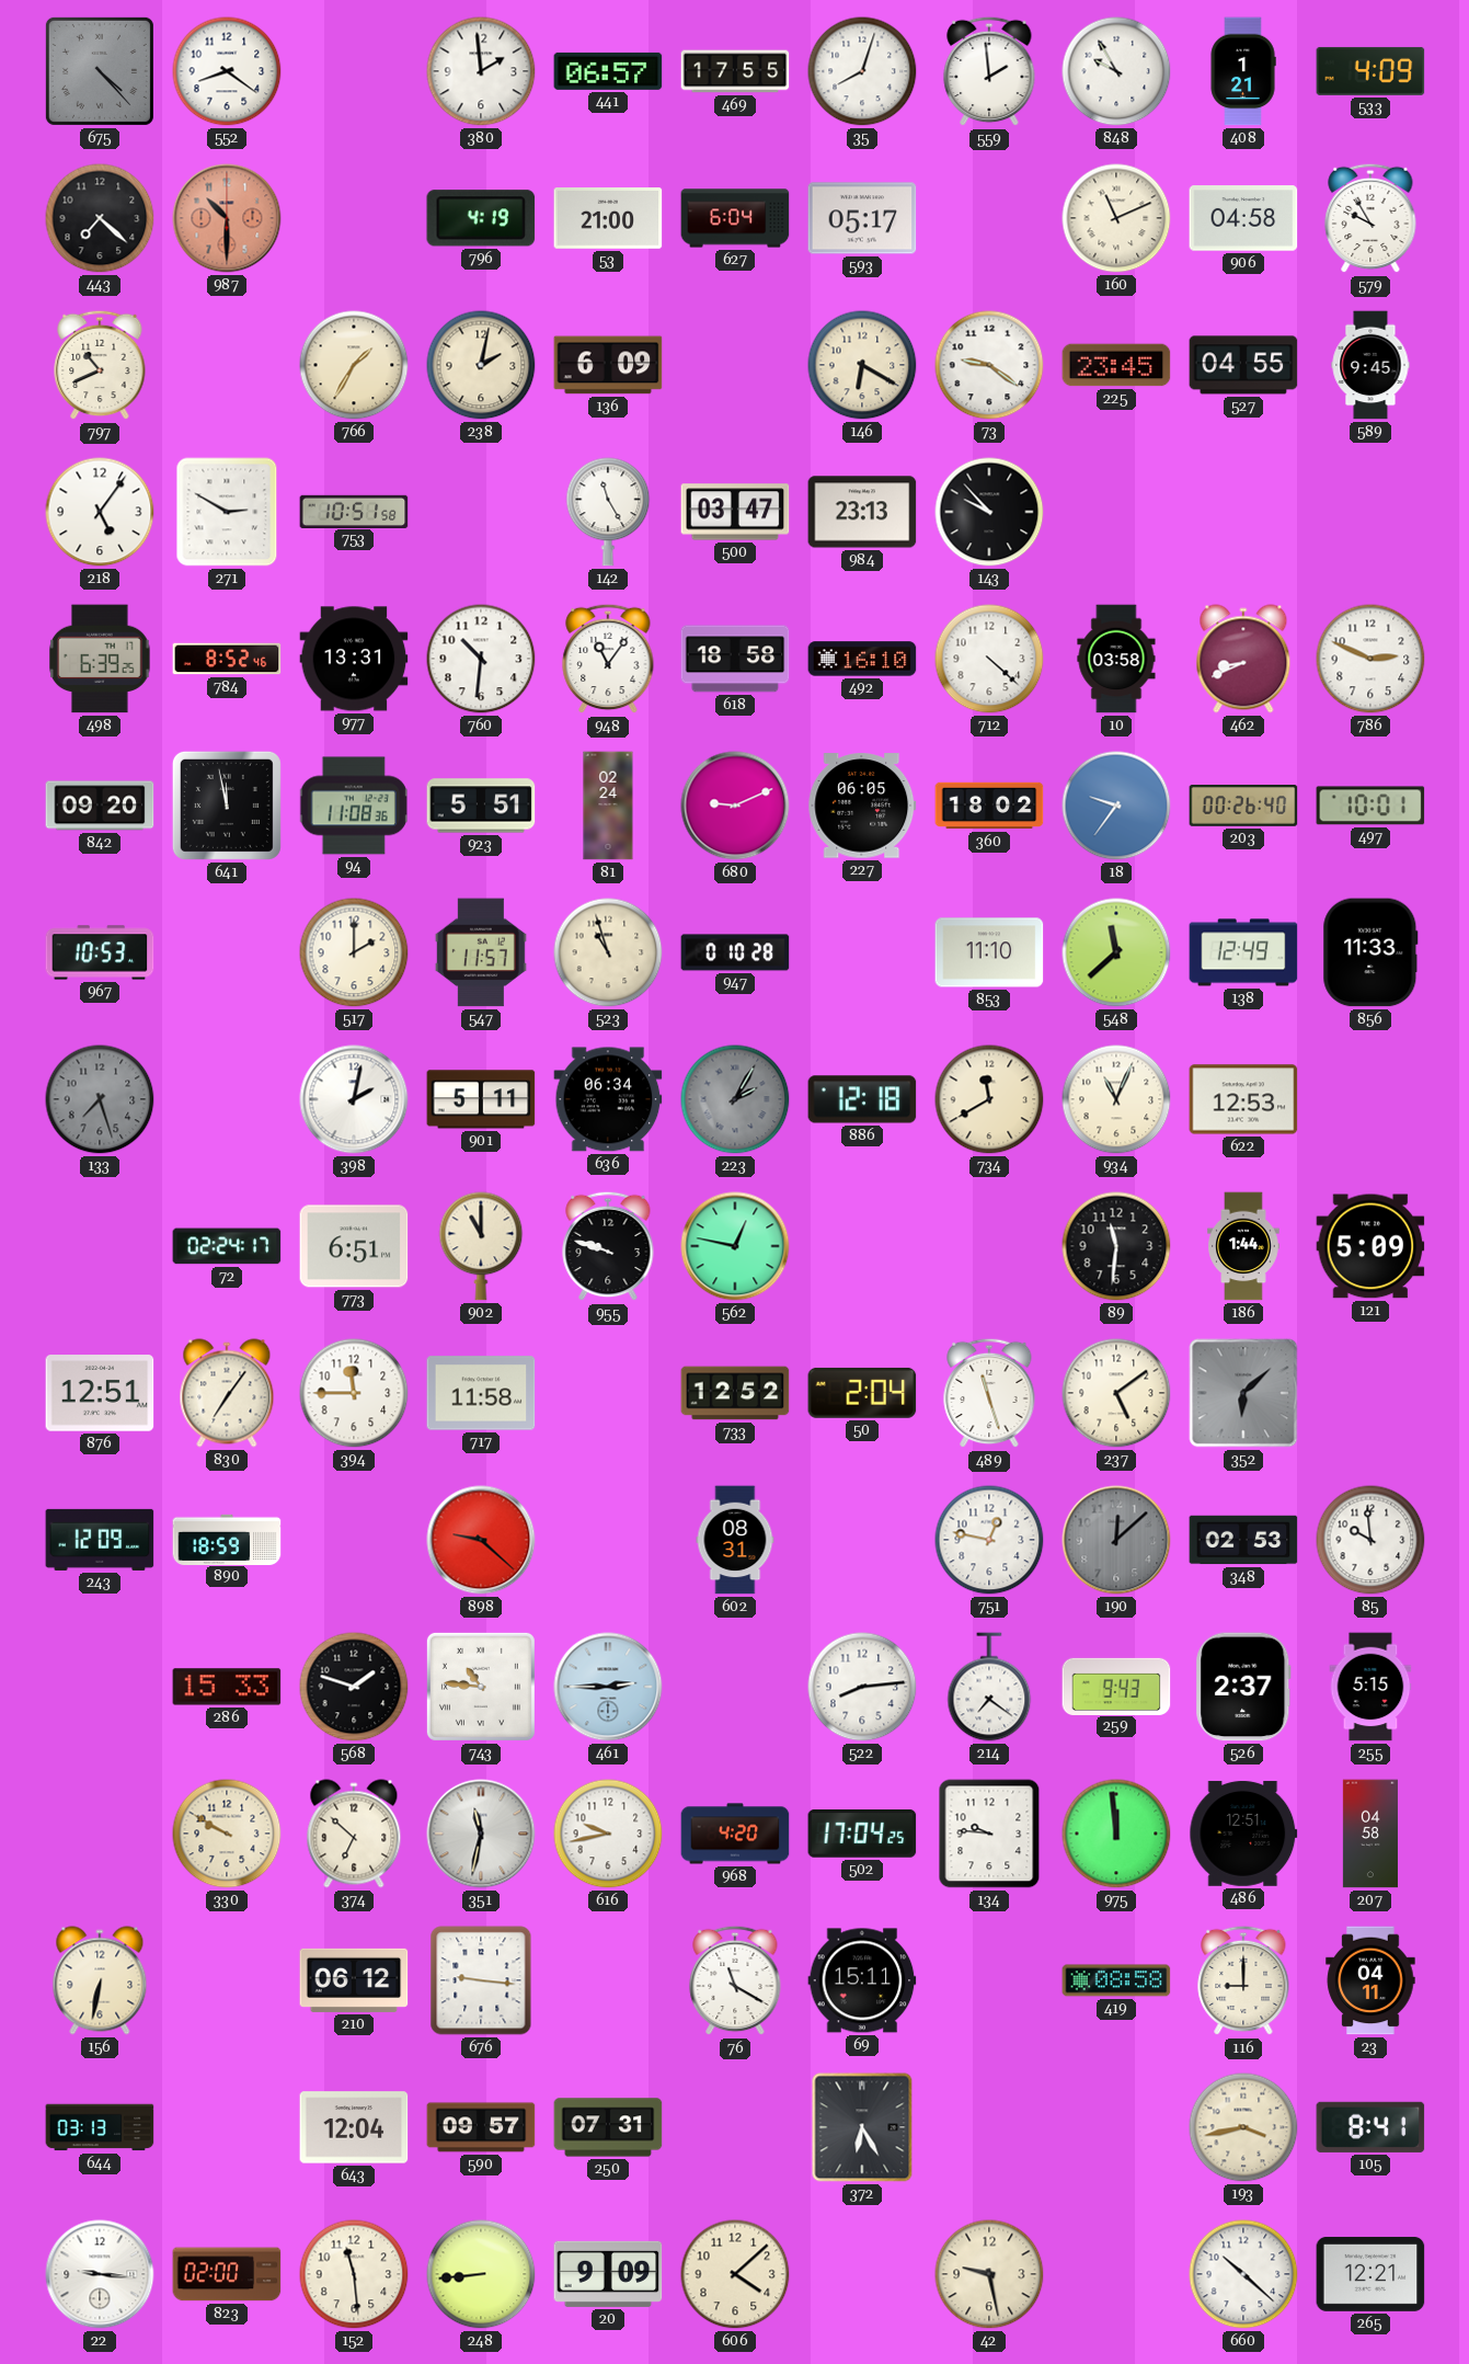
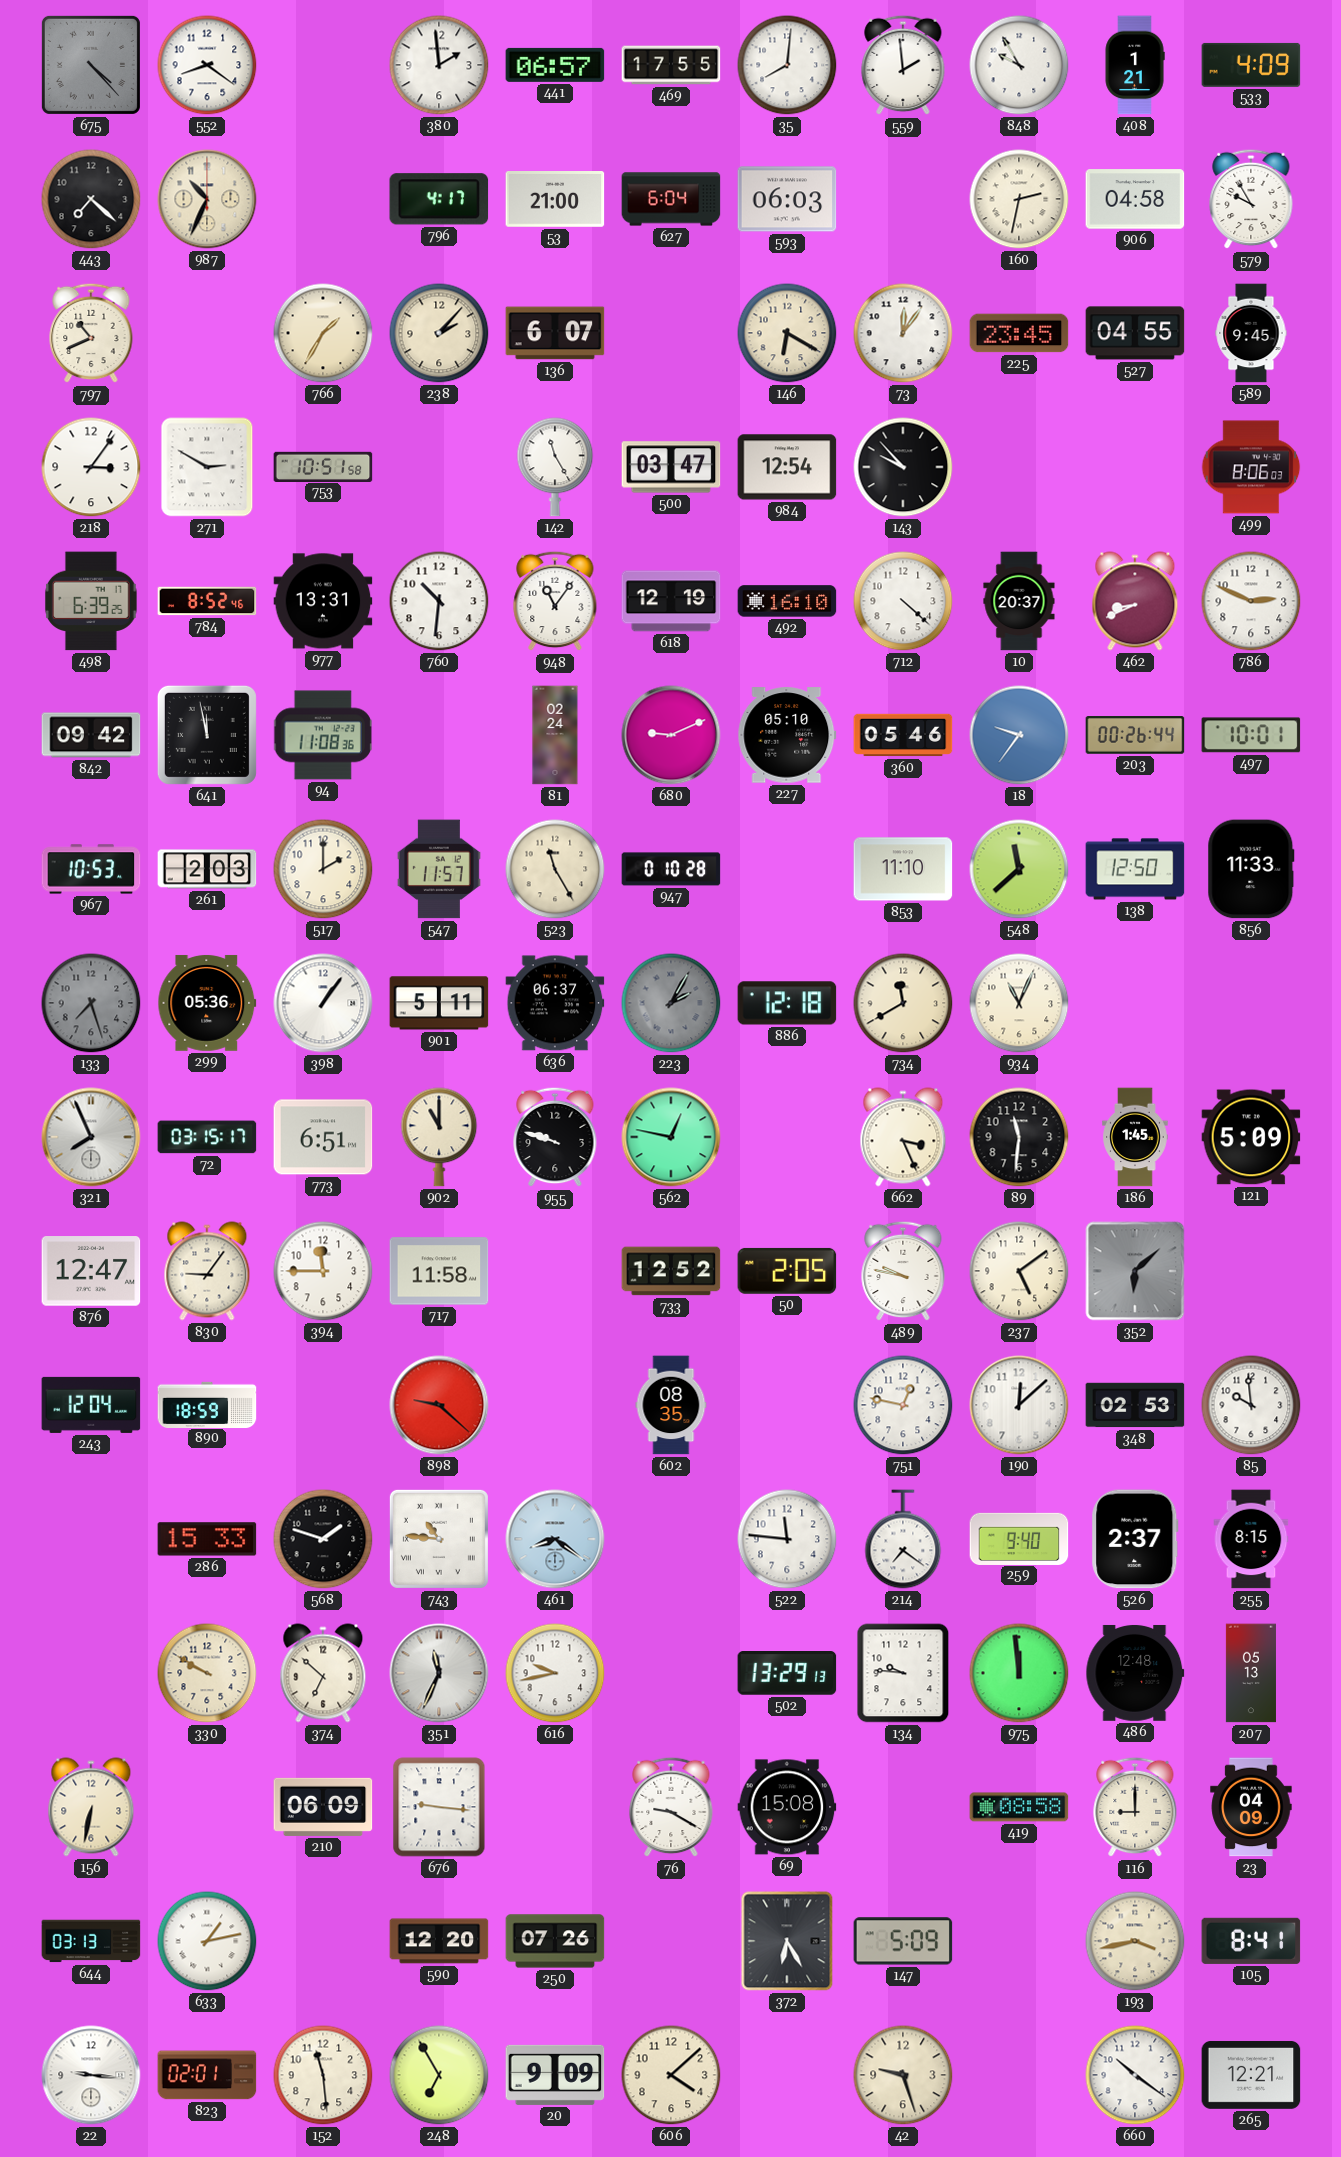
35: 8:03 -> 8:01 (787, 65)
987: 10:30 -> 10:34 (207, 199)
987 dial: salmon -> cream (207, 199)
796: 4:19 -> 4:17 (439, 199)
593: 05:17 -> 06:03 (787, 199)
160: 11:11 -> 2:32 (1019, 199)
238: 2:02 -> 2:07 (439, 333)
136: 6:09 -> 6:07 (555, 333)
73: 9:21 -> 12:06 (903, 333)
218: 5:06 -> 3:06 (91, 467)
984: 23:13 -> 12:54 (787, 467)
499: none -> 8:06 (1251, 467)
618: 18:58 -> 12:19 (671, 601)
10: 03:58 -> 20:37 (1019, 601)
842: 09:20 -> 09:42 (91, 735)
923: 5:51 -> none (481, 806)
227: 06:05 -> 05:10 (787, 735)
360: 18:02 -> 05:46 (903, 735)
203: 00:26:40 -> 00:26:44 (1135, 735)
261: none -> 2:03 (207, 869)
523: 10:57 -> 11:25 (555, 869)
138: 12:49 -> 12:50 (1135, 869)
299: none -> 05:36 (207, 1003)
398: 2:02 -> 1:06 (323, 1003)
636: 06:34 -> 06:37 (555, 1003)
622: 12:53 -> none (1243, 1099)
321: none -> 7:56 (91, 1137)
72: 02:24 -> 03:15 (207, 1137)
662: none -> 3:26 (903, 1137)
186: 1:44 -> 1:45 (1135, 1137)
876: 12:51 -> 12:47 (91, 1271)
830: 7:06 -> 9:06 (207, 1271)
50: 2:04 -> 2:05 (787, 1271)
489: 11:27 -> 9:47 (903, 1271)
243: 12:09 -> 12:04 (91, 1405)
602: 08:31 -> 08:35 (671, 1405)
190 dial: grey -> white (1019, 1405)
461: 2:45 -> 8:21 (555, 1539)
522: 8:14 -> 11:46 (787, 1539)
259: 9:43 -> 9:40 (1019, 1538)
255: 5:15 -> 8:15 (1251, 1539)
351: 11:32 -> 11:34 (439, 1673)
968: 4:20 -> none (735, 1834)
502: 17:04 -> 13:29 (787, 1674)
486: 12:51 -> 12:48 (1135, 1673)
207: 04:58 -> 05:13 (1251, 1673)
210: 06:12 -> 06:09 (323, 1807)
76: 11:20 -> 9:20 (671, 1807)
69: 15:11 -> 15:08 (787, 1807)
23: 04:11 -> 04:09 (1251, 1807)
633: none -> 1:13 (207, 1941)
643: 12:04 -> none (354, 2127)
590: 09:57 -> 12:20 (439, 1941)
250: 07:31 -> 07:26 (555, 1941)
147: none -> 5:09 (903, 1941)
823: 02:00 -> 02:01 (207, 2075)
248: 8:44 -> 6:55 (439, 2075)
42: 9:28 -> 9:27 (903, 2075)
660: 10:22 -> 10:21 (1135, 2075)
